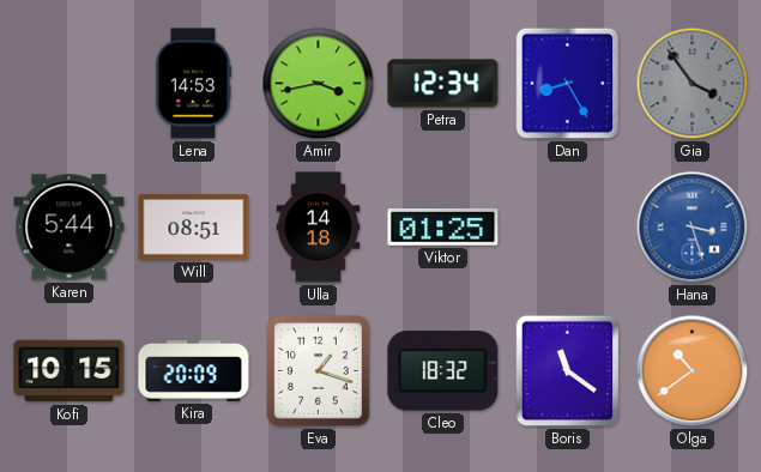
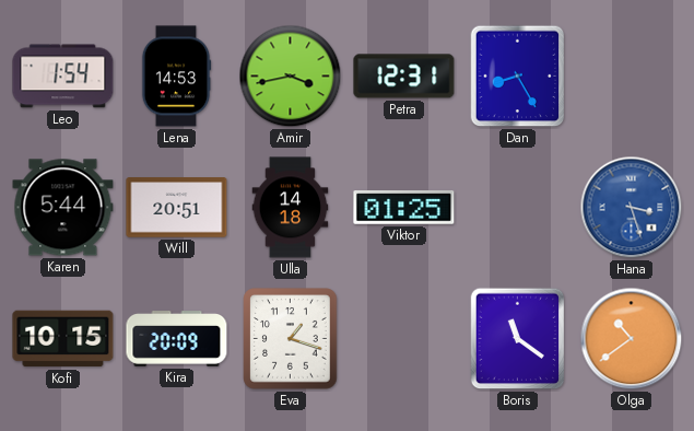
Leo: none -> 1:54 (63, 77)
Petra: 12:34 -> 12:31 (404, 77)
Gia: 3:54 -> none (693, 84)
Will: 08:51 -> 20:51 (177, 208)
Cleo: 18:32 -> none (443, 371)
